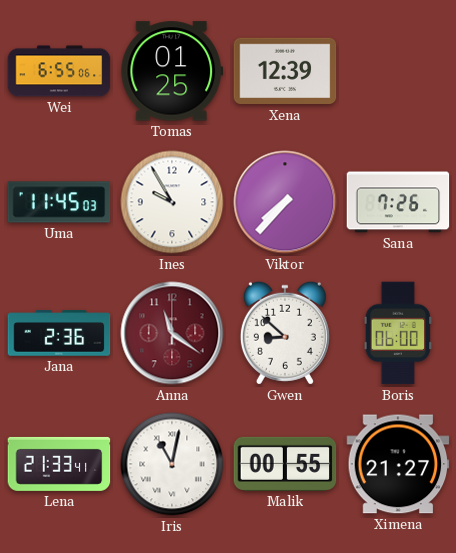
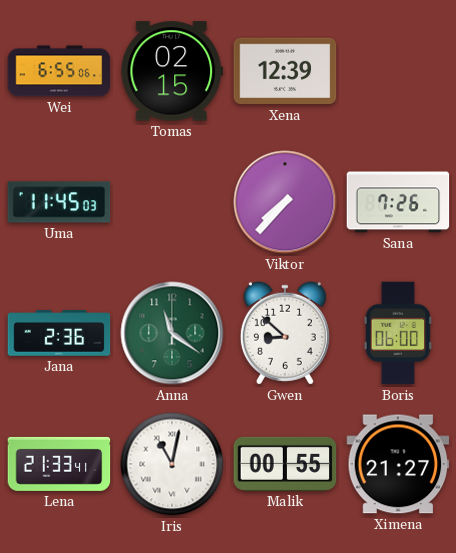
Tomas: 01:25 -> 02:15 (172, 71)
Ines: 9:55 -> none (172, 202)
Anna dial: burgundy -> green (172, 333)
